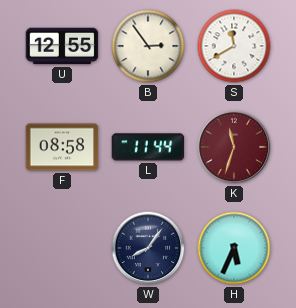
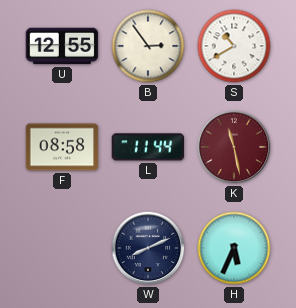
S: 11:40 -> 10:40 (234, 46)
K: 11:33 -> 11:28 (234, 147)
W: 8:06 -> 8:11 (148, 248)
